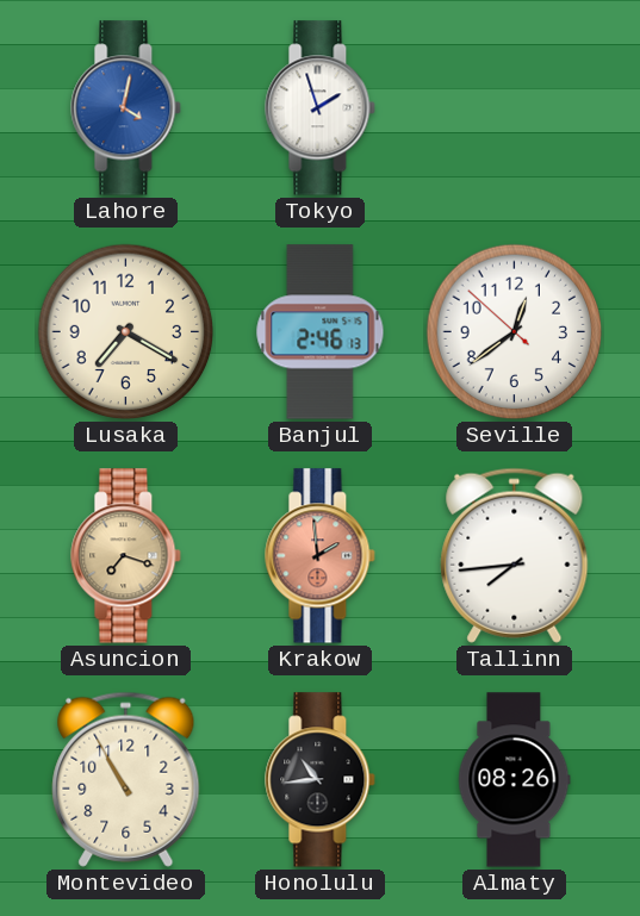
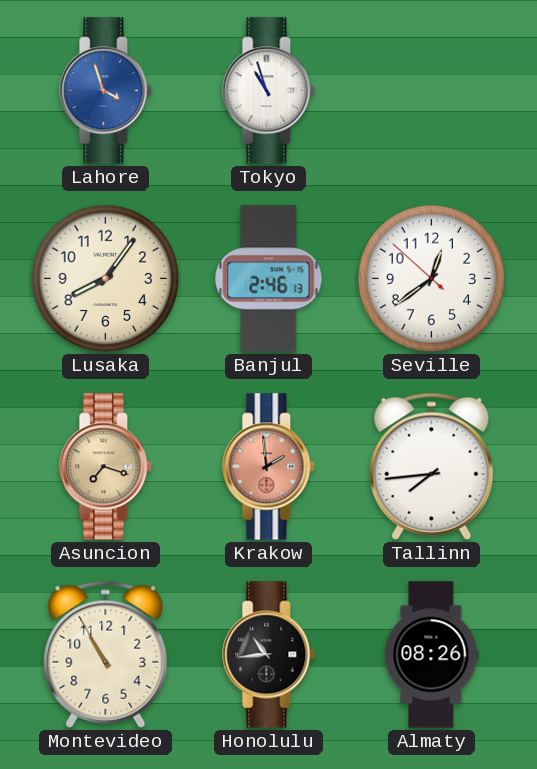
Lahore: 4:02 -> 3:57 (106, 91)
Tokyo: 1:57 -> 10:57 (269, 91)
Lusaka: 7:20 -> 8:06 (106, 279)
